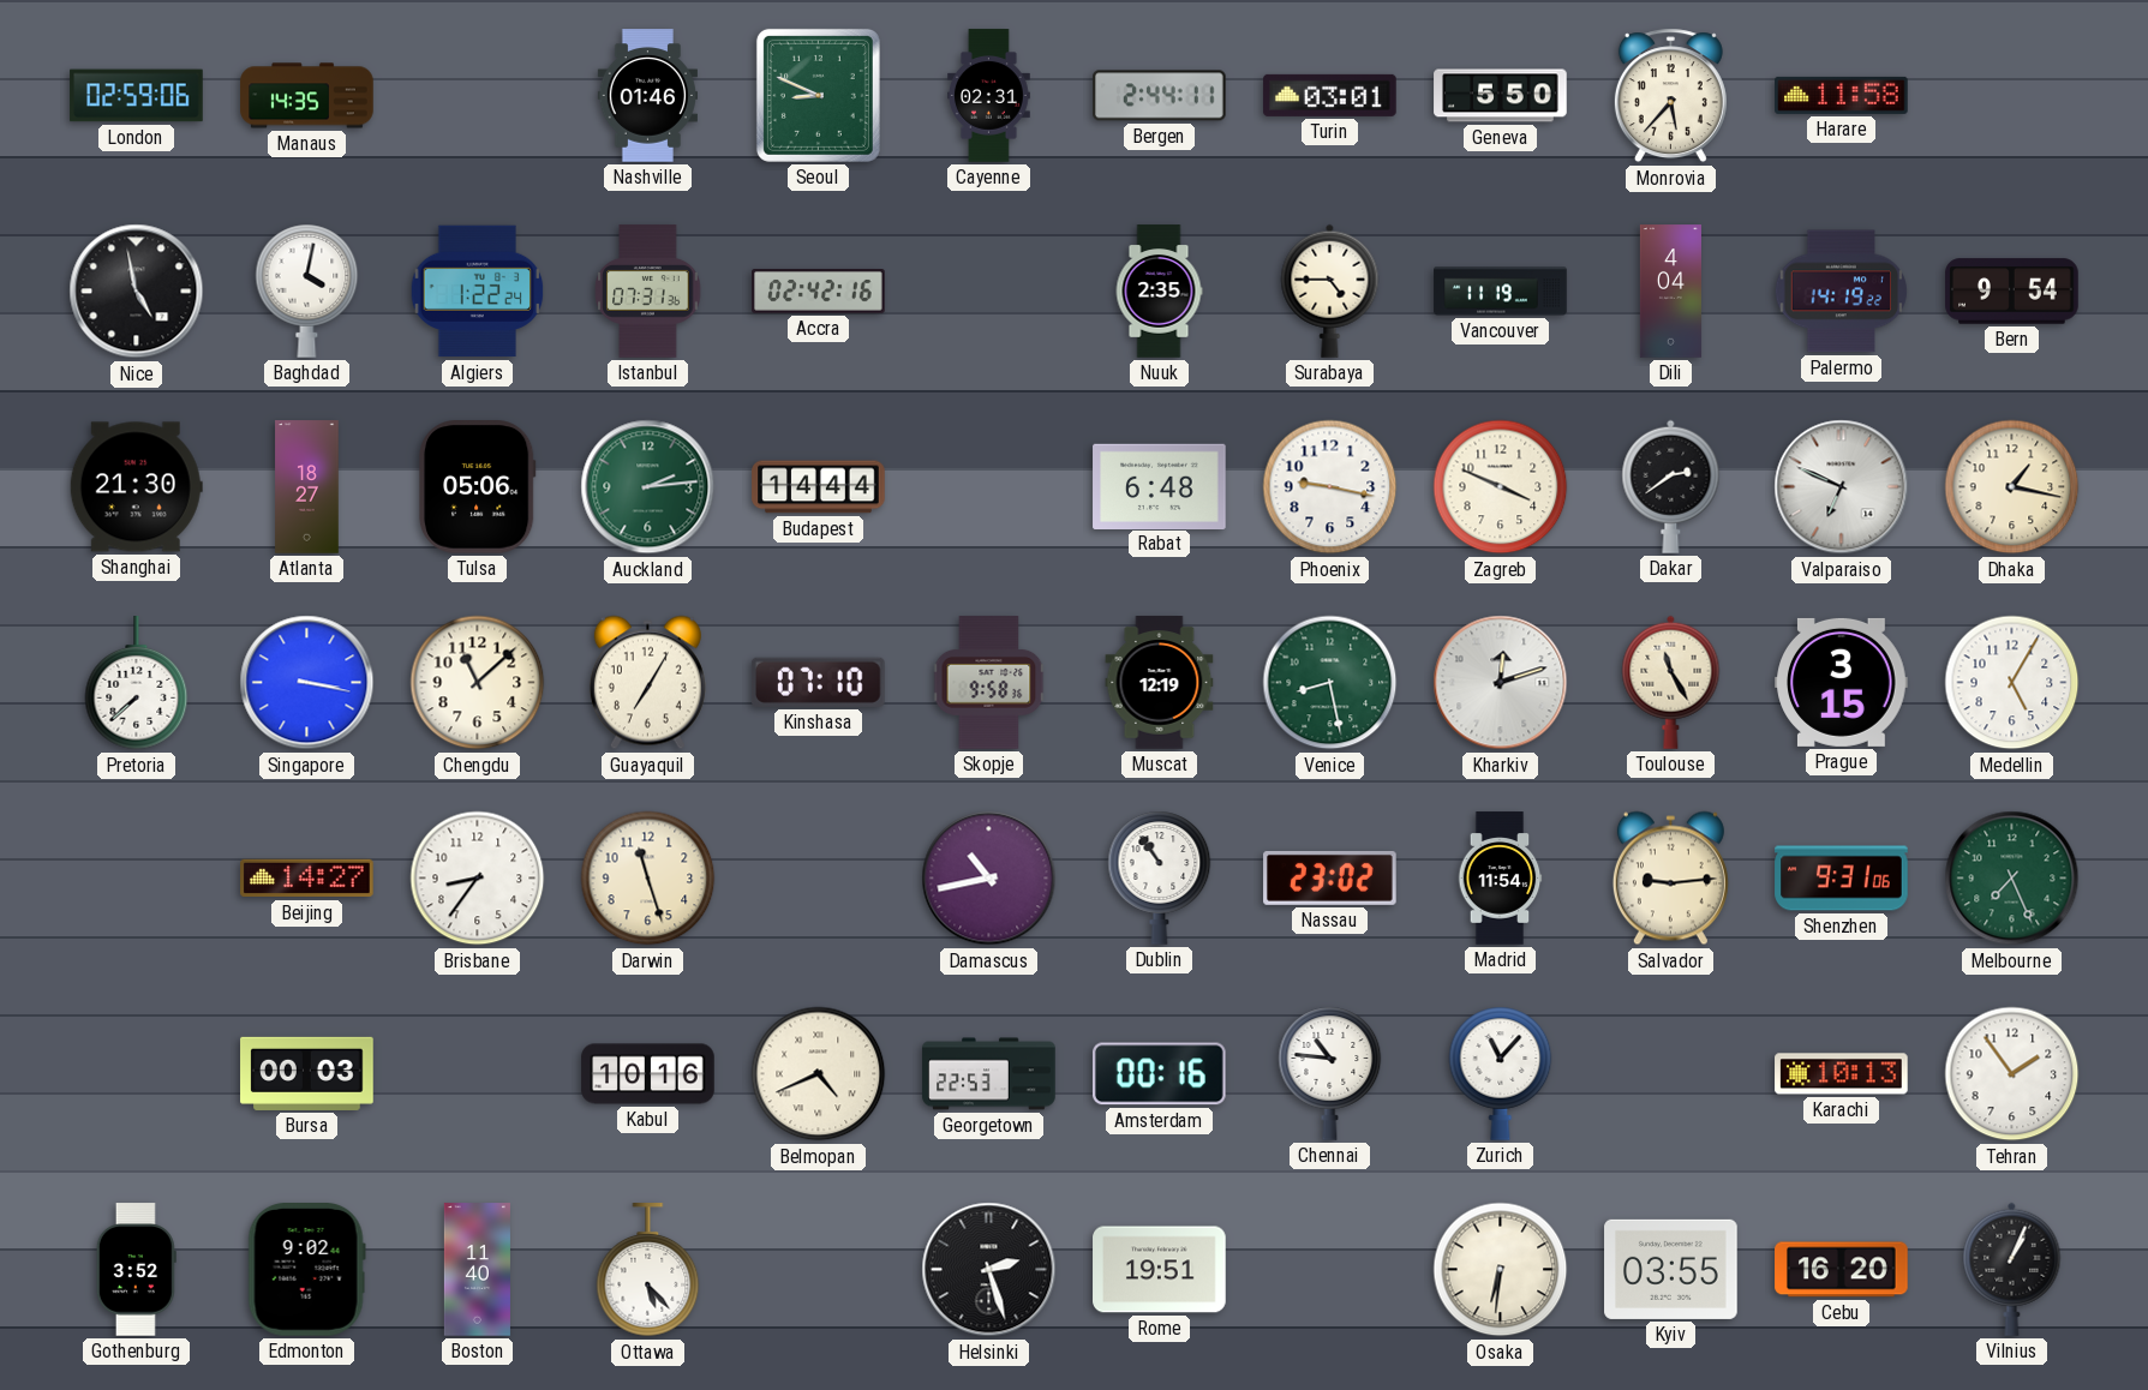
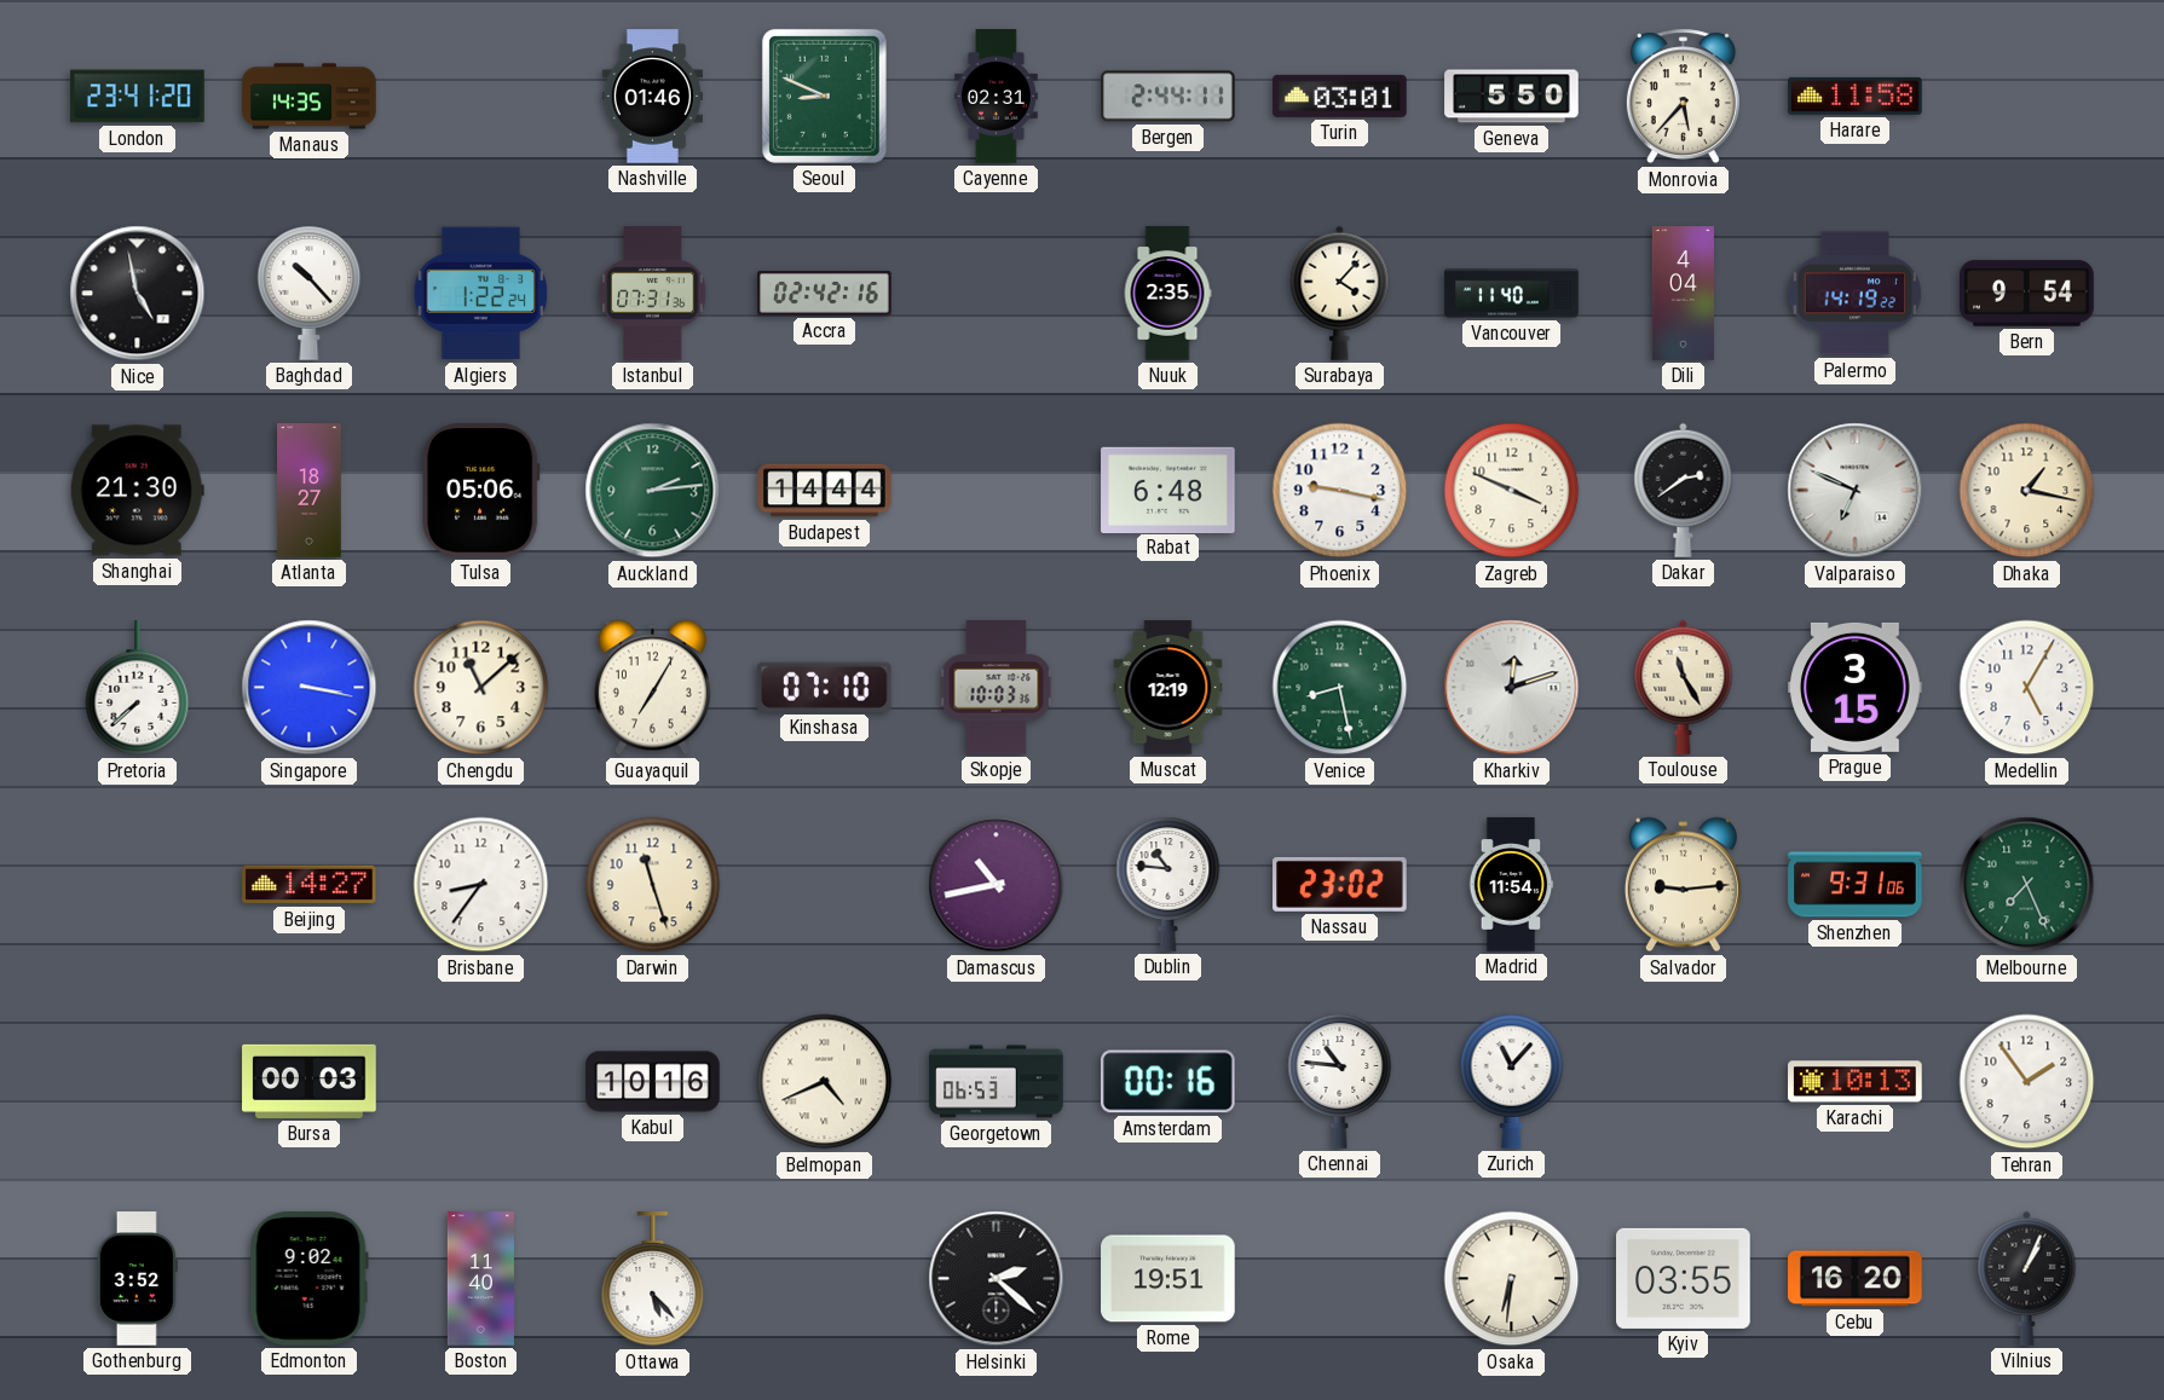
London: 02:59 -> 23:41 (138, 97)
Baghdad: 4:02 -> 10:23 (310, 293)
Surabaya: 4:45 -> 4:07 (1340, 293)
Vancouver: 11:19 -> 11:40 (1512, 294)
Skopje: 9:58 -> 10:03 (997, 688)
Dublin: 10:54 -> 10:46 (1168, 884)
Georgetown: 22:53 -> 06:53 (997, 1082)
Helsinki: 2:27 -> 2:22 (997, 1279)
